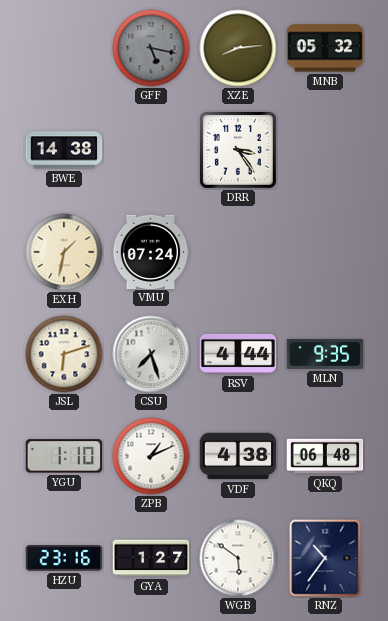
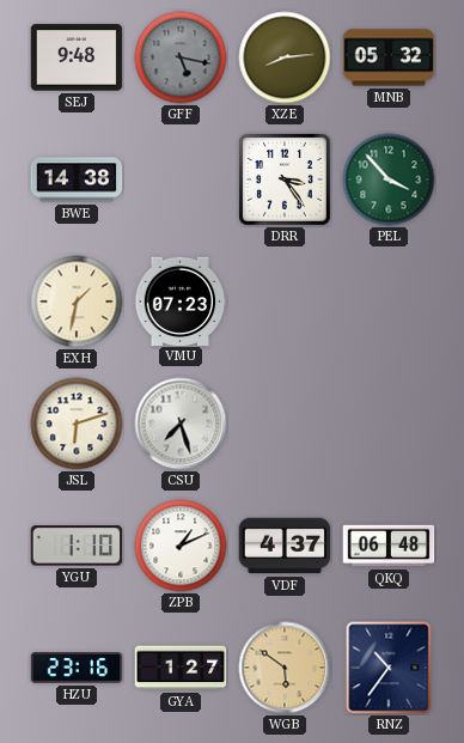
SEJ: none -> 9:48 (77, 57)
PEL: none -> 3:53 (389, 179)
VMU: 07:24 -> 07:23 (181, 300)
RSV: 4:44 -> none (238, 354)
MLN: 9:35 -> none (325, 354)
VDF: 4:38 -> 4:37 (285, 546)
WGB dial: white -> champagne (285, 668)
